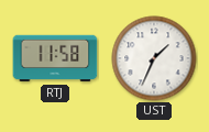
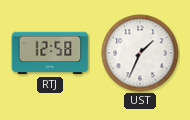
RTJ: 11:58 -> 12:58 (50, 53)
